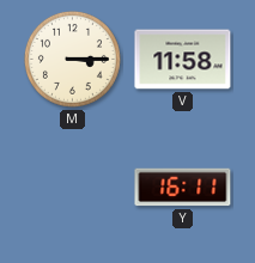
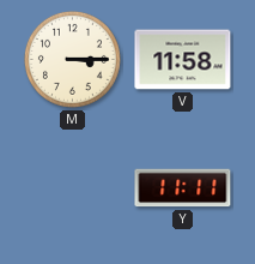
Y: 16:11 -> 11:11 (183, 188)
